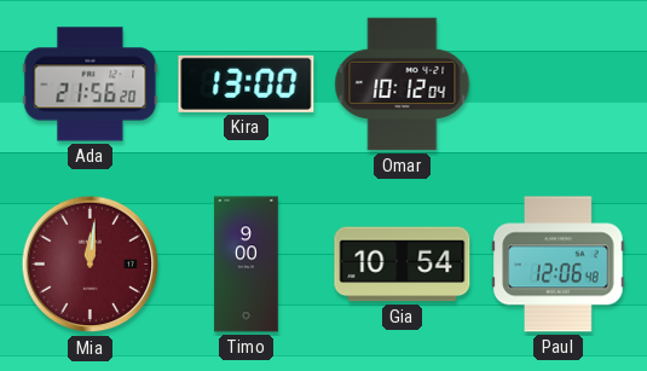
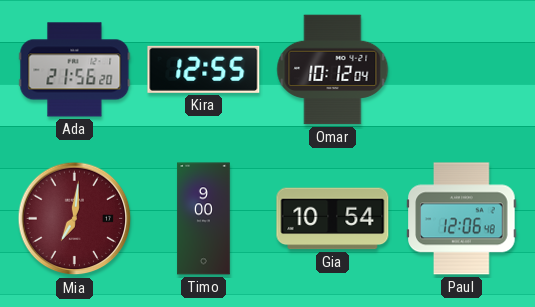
Kira: 13:00 -> 12:55 (204, 69)
Mia: 12:01 -> 7:01 (75, 219)
